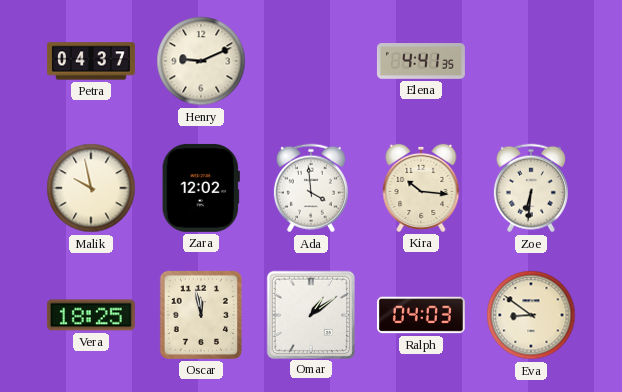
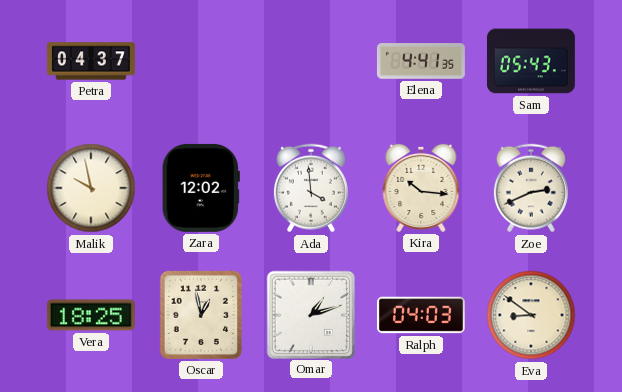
Henry: 9:11 -> none (201, 61)
Sam: none -> 05:43 (531, 61)
Zoe: 6:31 -> 2:41 (531, 188)
Oscar: 11:58 -> 12:58 (201, 315)
Omar: 1:09 -> 1:12 (310, 314)
